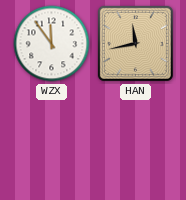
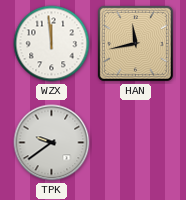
WZX: 11:54 -> 11:59 (52, 44)
TPK: none -> 9:39 (52, 143)
